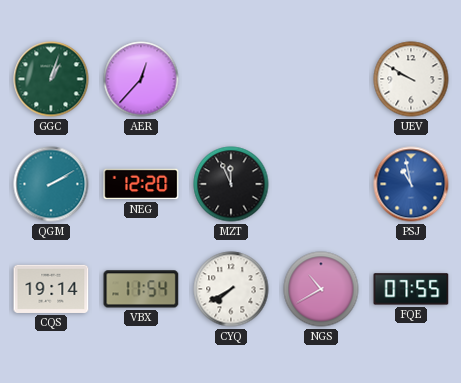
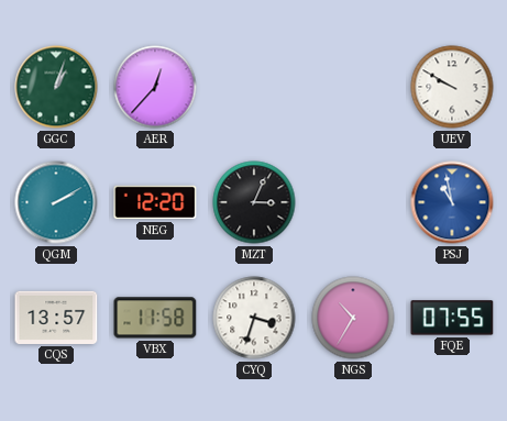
MZT: 11:56 -> 3:04 (254, 202)
CQS: 19:14 -> 13:57 (56, 318)
VBX: 11:54 -> 11:58 (155, 318)
CYQ: 7:40 -> 3:33 (254, 318)
NGS: 10:40 -> 10:35 (353, 318)
